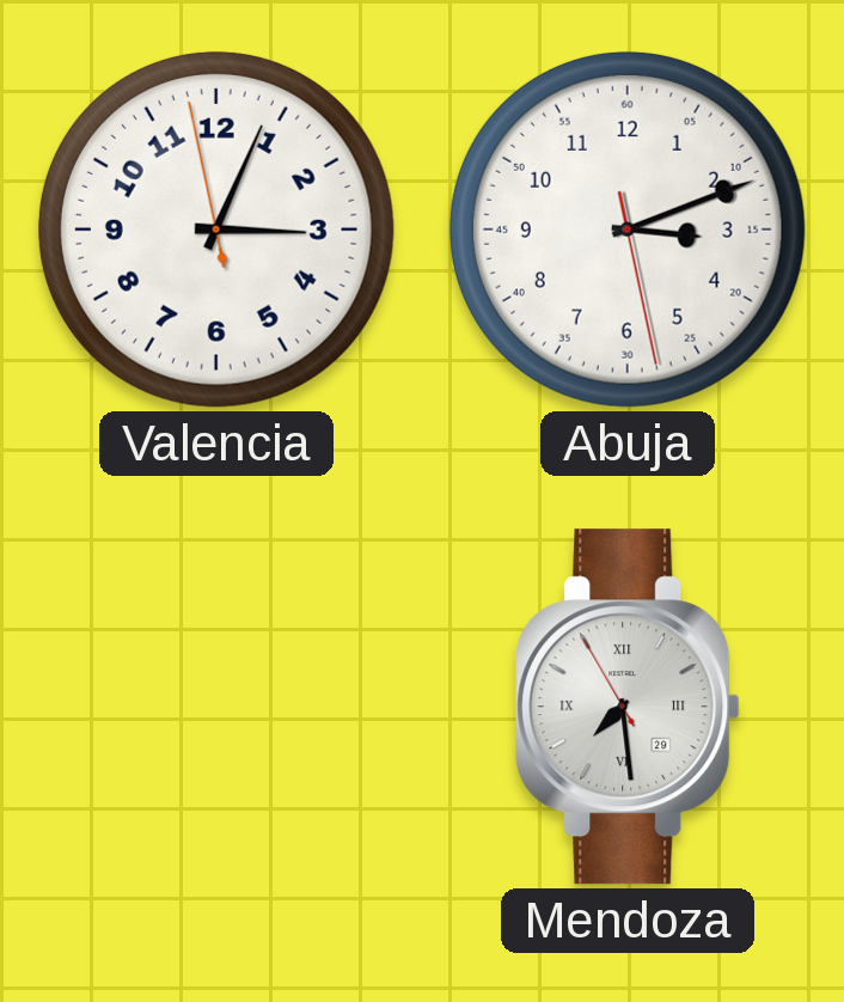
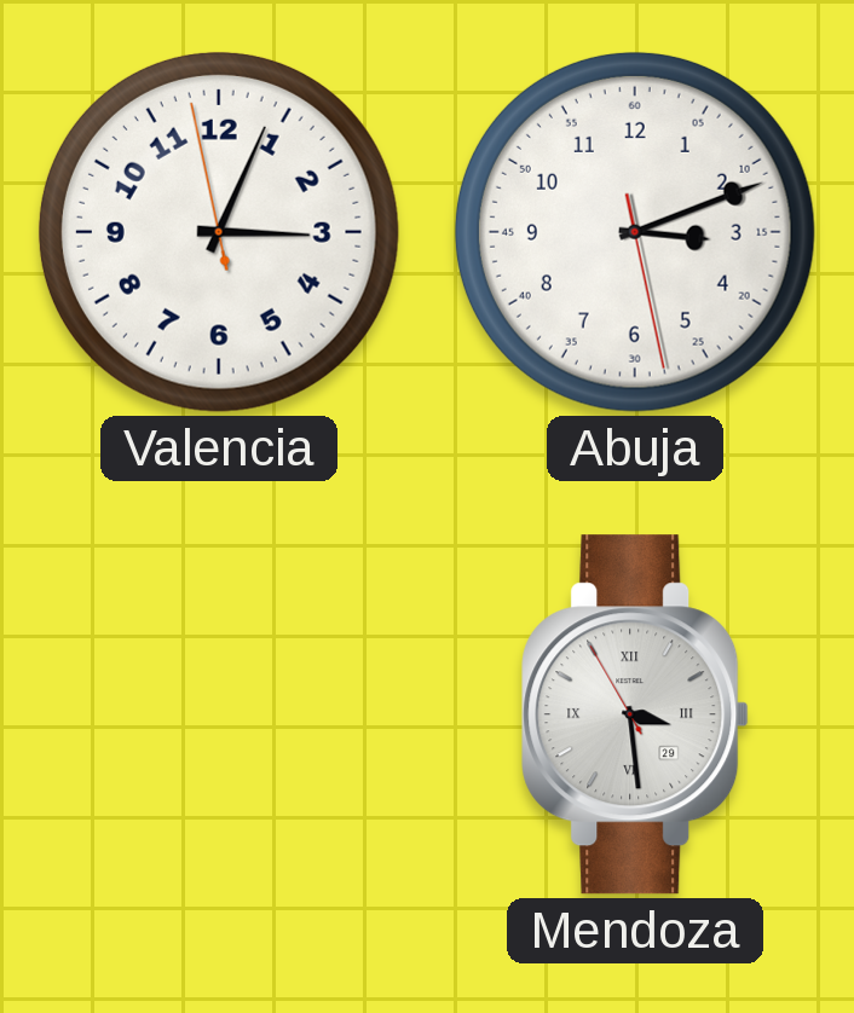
Mendoza: 7:28 -> 3:28 (635, 714)
